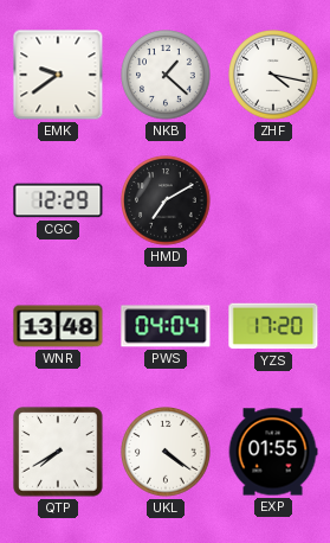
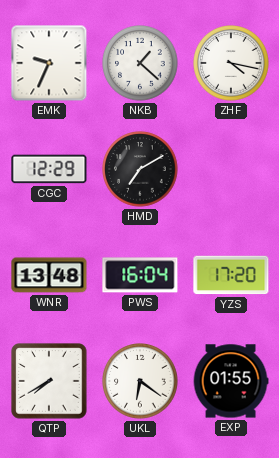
EMK: 9:39 -> 9:34 (49, 63)
PWS: 04:04 -> 16:04 (140, 275)
UKL: 4:21 -> 6:21 (140, 381)
